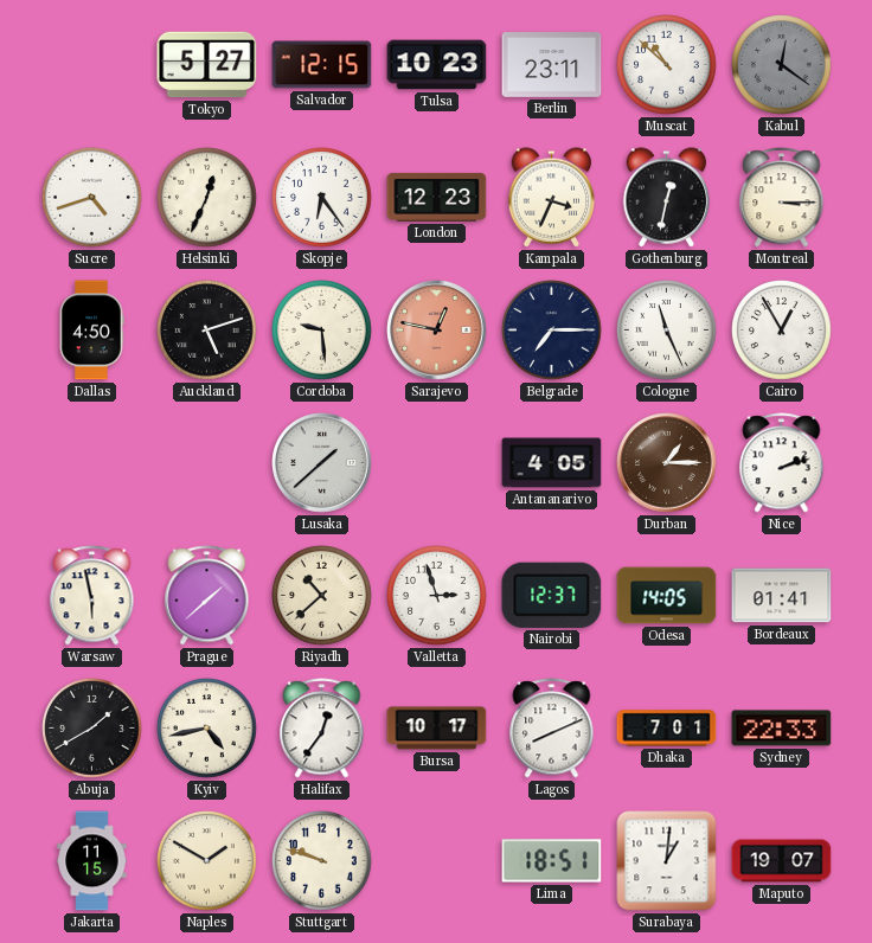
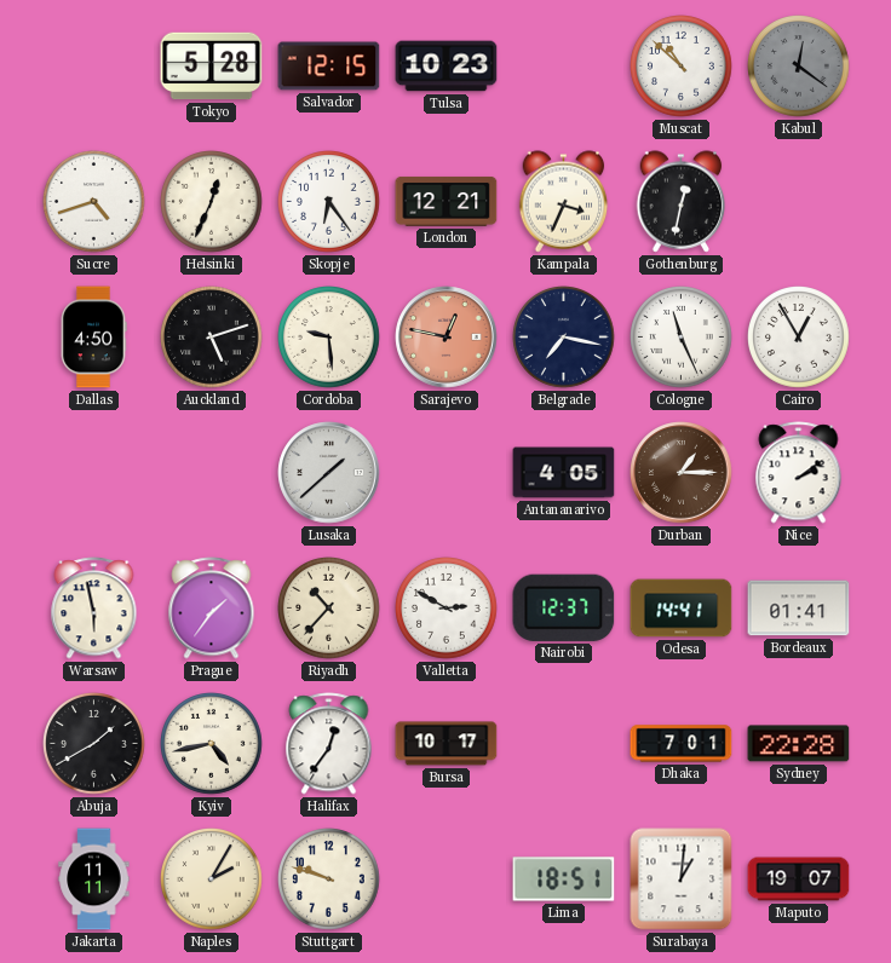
Tokyo: 5:27 -> 5:28 (212, 67)
Berlin: 23:11 -> none (552, 65)
London: 12:23 -> 12:21 (447, 201)
Montreal: 3:15 -> none (782, 198)
Belgrade: 7:15 -> 7:17 (564, 338)
Nice: 2:12 -> 2:09 (799, 473)
Prague: 1:38 -> 1:36 (212, 609)
Riyadh: 10:38 -> 10:37 (329, 609)
Valletta: 2:57 -> 2:50 (447, 609)
Odesa: 14:05 -> 14:41 (682, 609)
Lagos: 8:11 -> none (552, 729)
Sydney: 22:33 -> 22:28 (799, 744)
Jakarta: 11:15 -> 11:11 (94, 880)
Naples: 1:50 -> 2:05 (212, 880)
